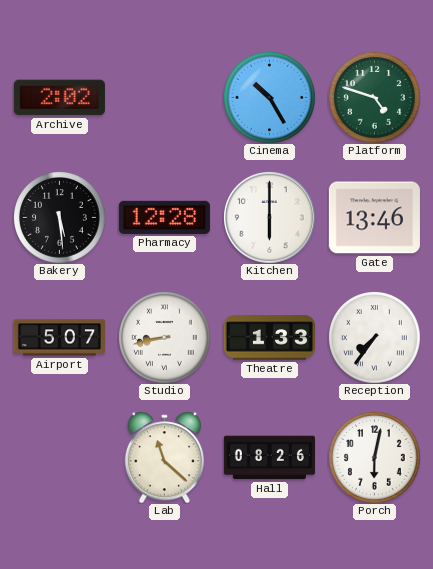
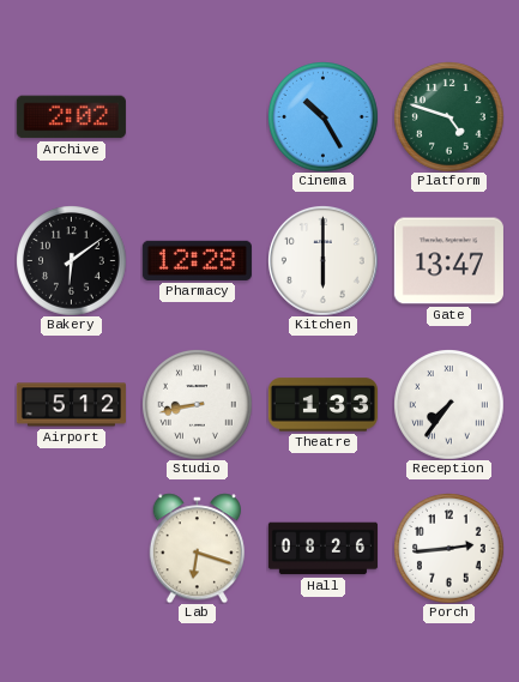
Bakery: 5:29 -> 6:09 (71, 260)
Gate: 13:46 -> 13:47 (448, 261)
Airport: 5:07 -> 5:12 (71, 405)
Lab: 11:22 -> 6:18 (197, 548)
Porch: 6:02 -> 2:44 (448, 548)
